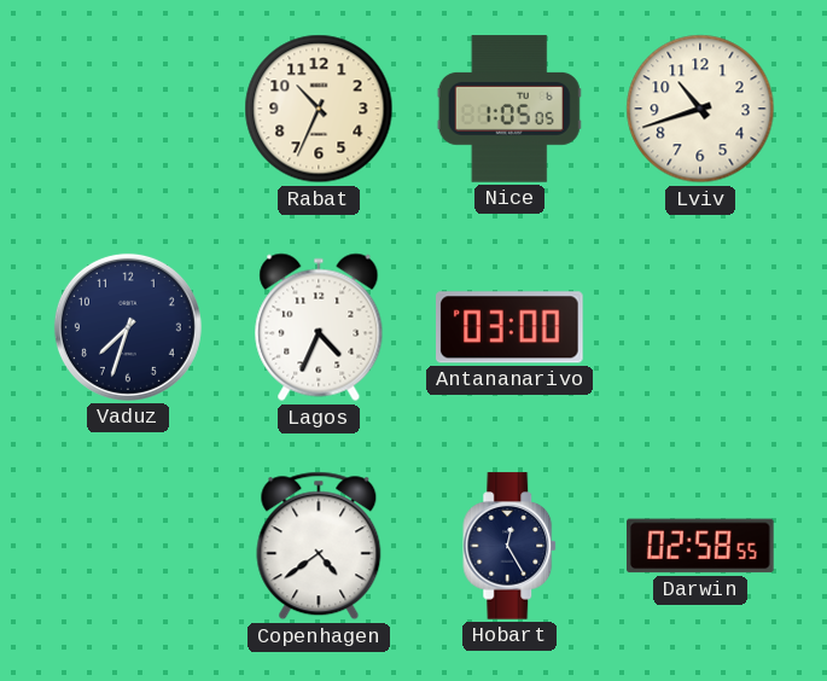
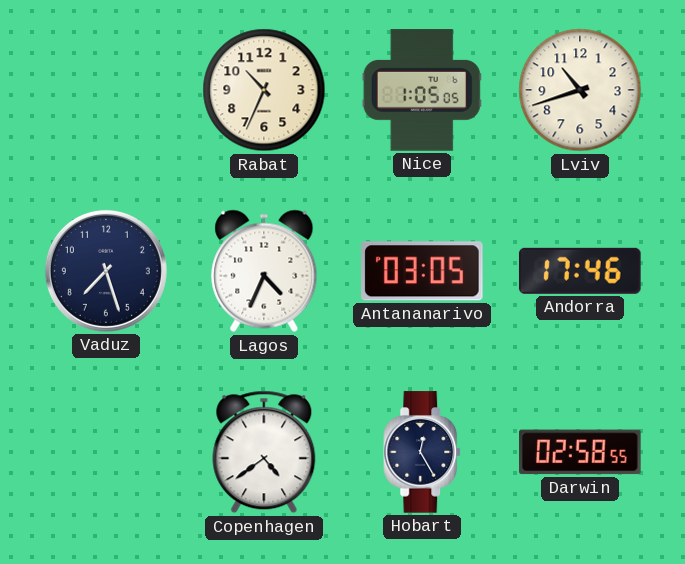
Vaduz: 7:33 -> 7:27 (106, 271)
Antananarivo: 03:00 -> 03:05 (423, 271)
Andorra: none -> 17:46 (580, 271)
